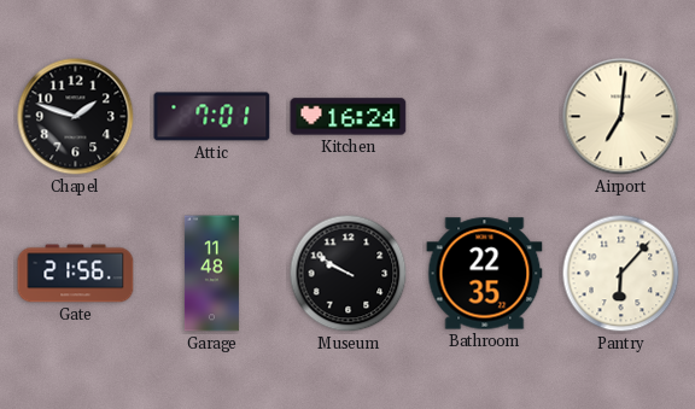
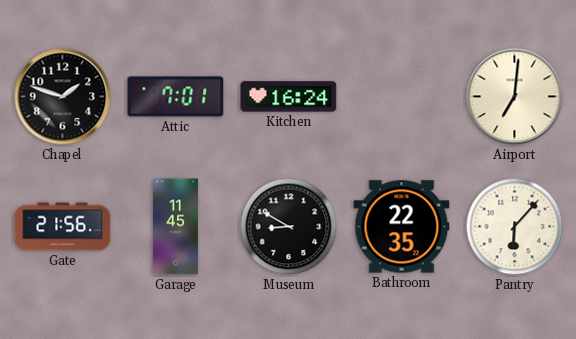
Garage: 11:48 -> 11:45 (175, 227)
Museum: 9:50 -> 8:50 (289, 227)
